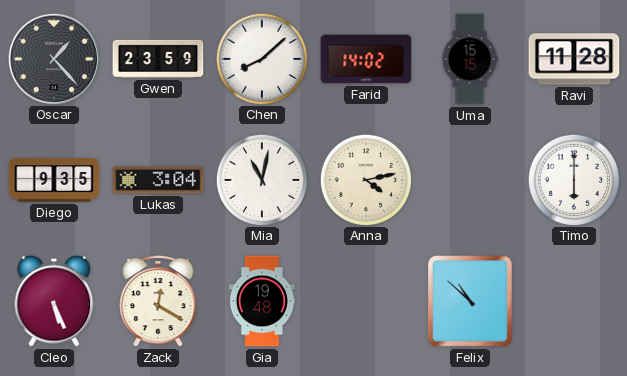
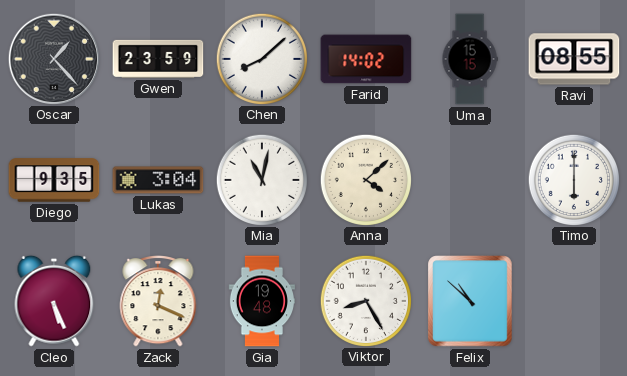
Ravi: 11:28 -> 08:55 (574, 59)
Anna: 4:13 -> 4:08 (365, 179)
Zack: 12:20 -> 12:19 (158, 302)
Viktor: none -> 8:25 (365, 300)
